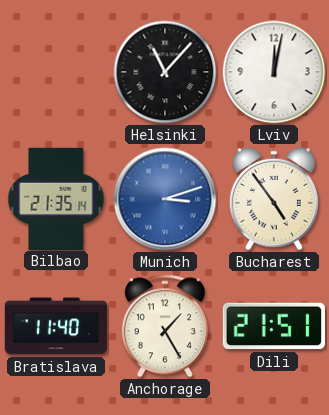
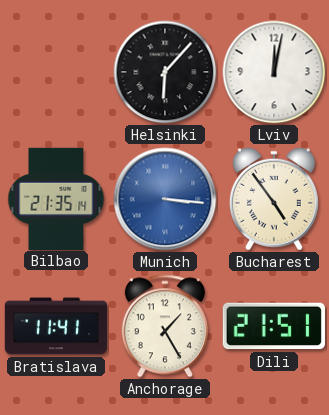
Helsinki: 11:07 -> 6:07 (165, 72)
Munich: 3:12 -> 3:16 (165, 199)
Bratislava: 11:40 -> 11:41 (56, 326)
